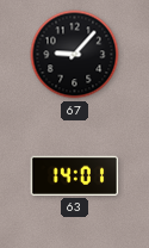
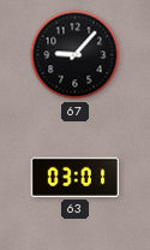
63: 14:01 -> 03:01 (76, 177)
